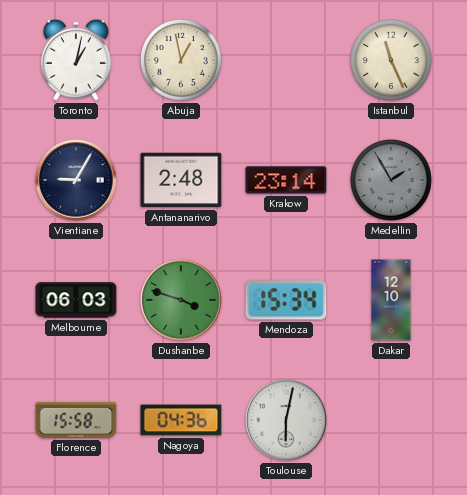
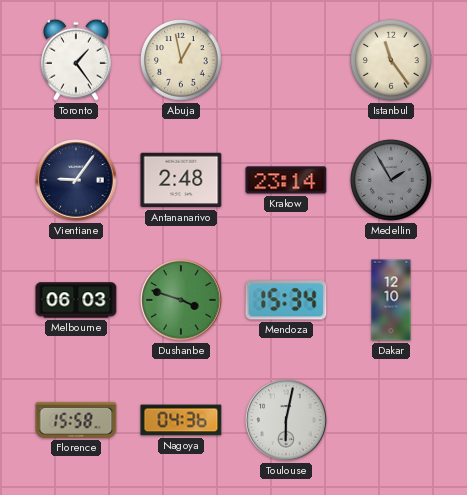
Toronto: 1:02 -> 1:24 (76, 60)
Istanbul: 11:26 -> 11:24 (392, 61)
Vientiane: 9:05 -> 9:06 (76, 180)
